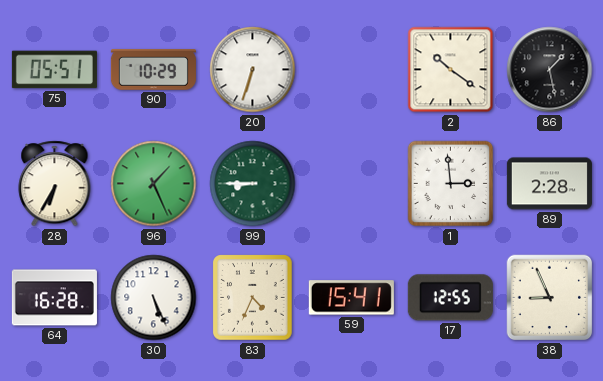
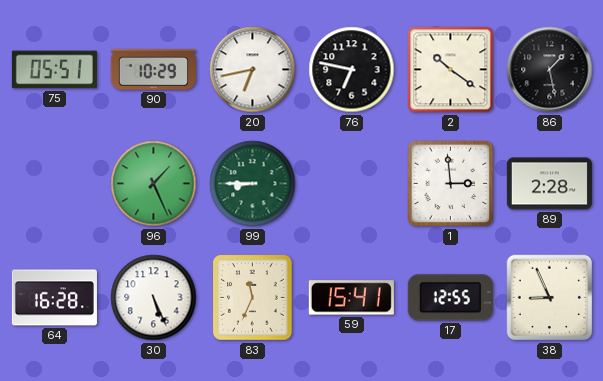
20: 6:33 -> 6:43 (253, 70)
76: none -> 6:47 (352, 70)
28: 6:35 -> none (55, 184)
83: 4:34 -> 11:34 (253, 298)
